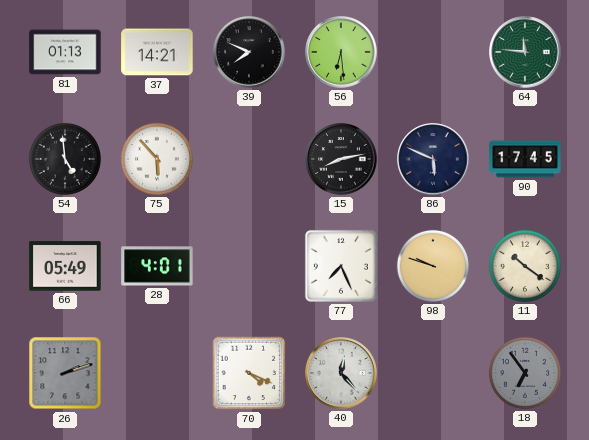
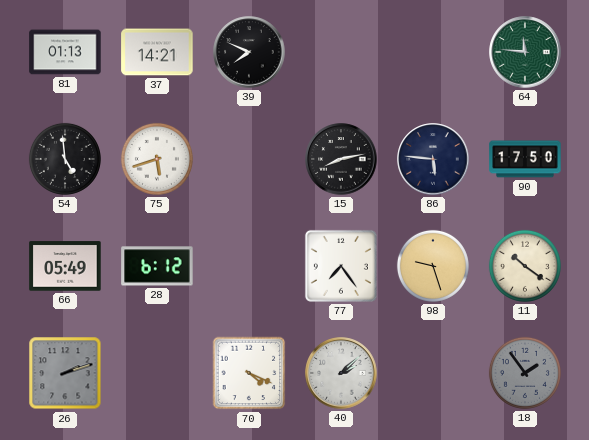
56: 6:29 -> none (341, 52)
75: 5:53 -> 5:42 (157, 159)
86: 5:49 -> 5:46 (433, 159)
90: 17:45 -> 17:50 (525, 159)
28: 4:01 -> 6:12 (157, 266)
77: 7:26 -> 7:24 (341, 266)
98: 9:48 -> 9:27 (433, 266)
40: 12:23 -> 2:08 (341, 373)
18: 6:54 -> 1:54 (525, 373)
